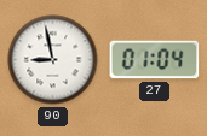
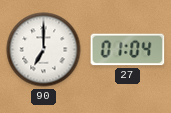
90: 8:58 -> 7:00 (44, 50)
